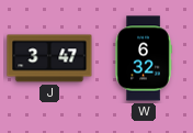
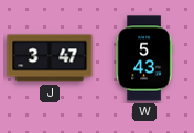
W: 6:32 -> 5:43 (144, 58)
